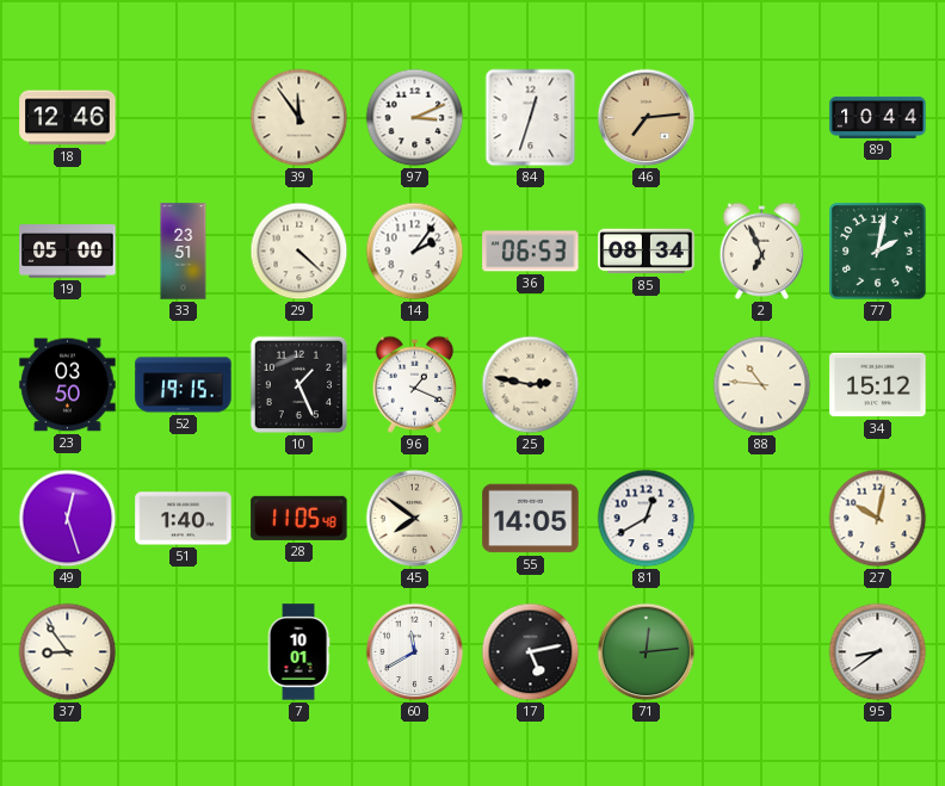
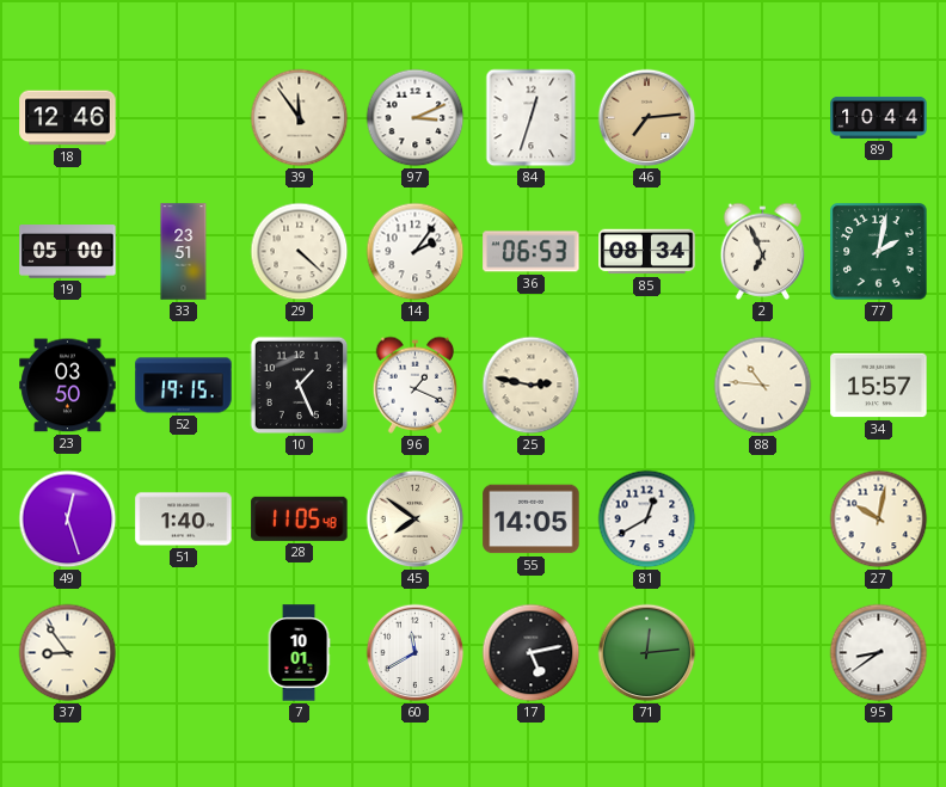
34: 15:12 -> 15:57 (879, 386)
